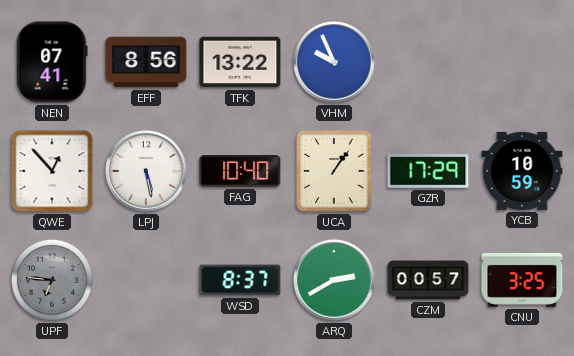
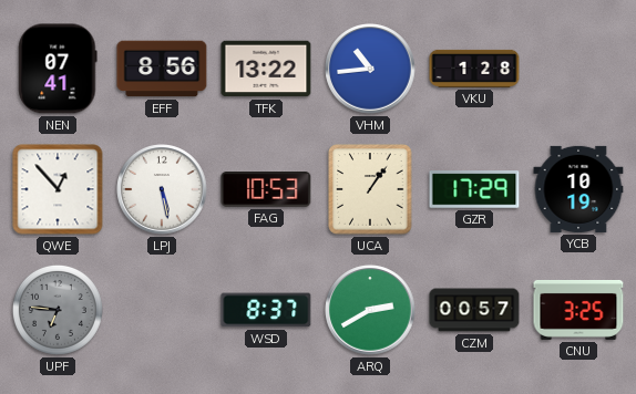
VHM: 9:56 -> 10:44 (370, 69)
VKU: none -> 1:28 (474, 69)
FAG: 10:40 -> 10:53 (266, 190)
YCB: 10:59 -> 10:19 (578, 189)
